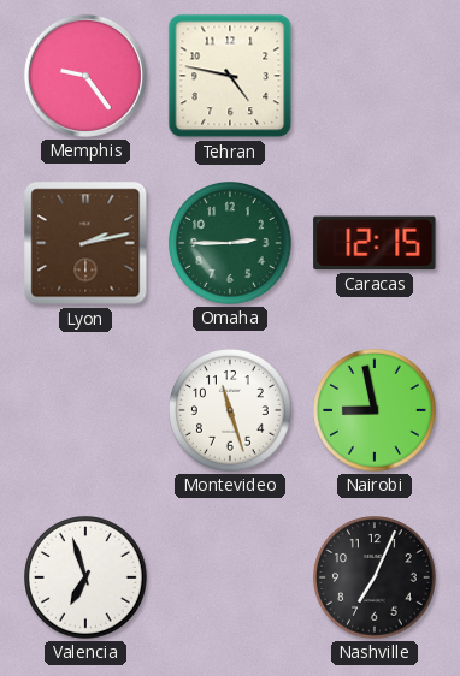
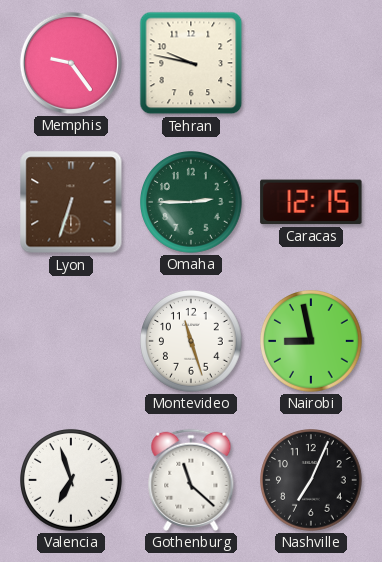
Tehran: 4:47 -> 9:47 (191, 63)
Lyon: 2:13 -> 6:33 (71, 202)
Gothenburg: none -> 11:22 (191, 480)
